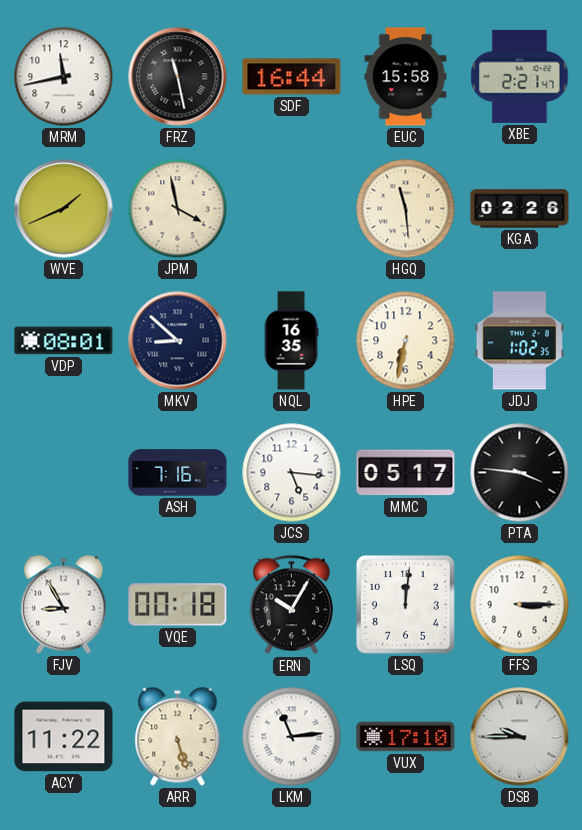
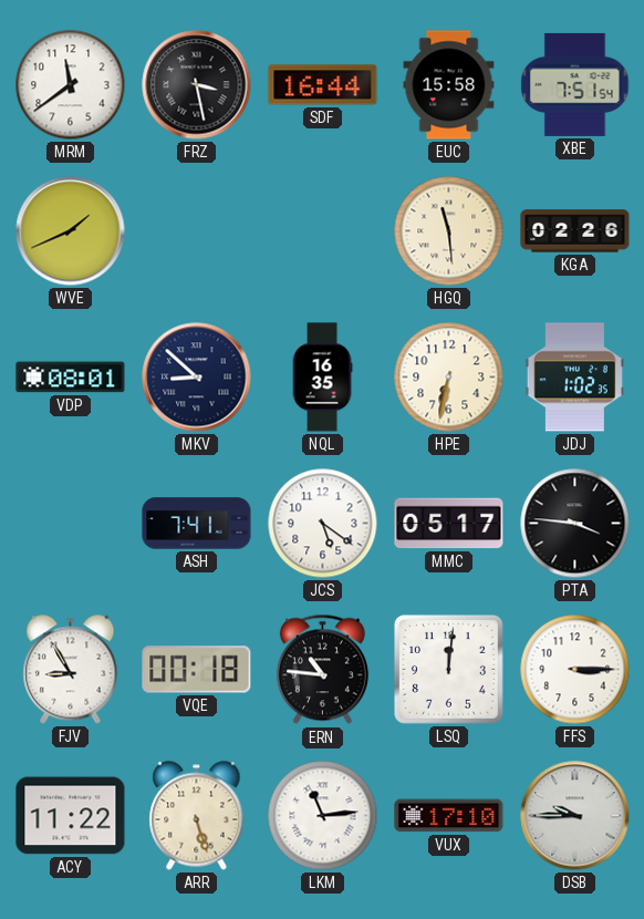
MRM: 11:43 -> 11:39 (71, 85)
FRZ: 11:28 -> 3:28 (197, 85)
XBE: 2:21 -> 7:51 (575, 84)
JPM: 3:58 -> none (178, 209)
ASH: 7:16 -> 7:41 (197, 524)
JCS: 5:16 -> 5:21 (323, 524)
ERN: 10:05 -> 10:46 (322, 670)
